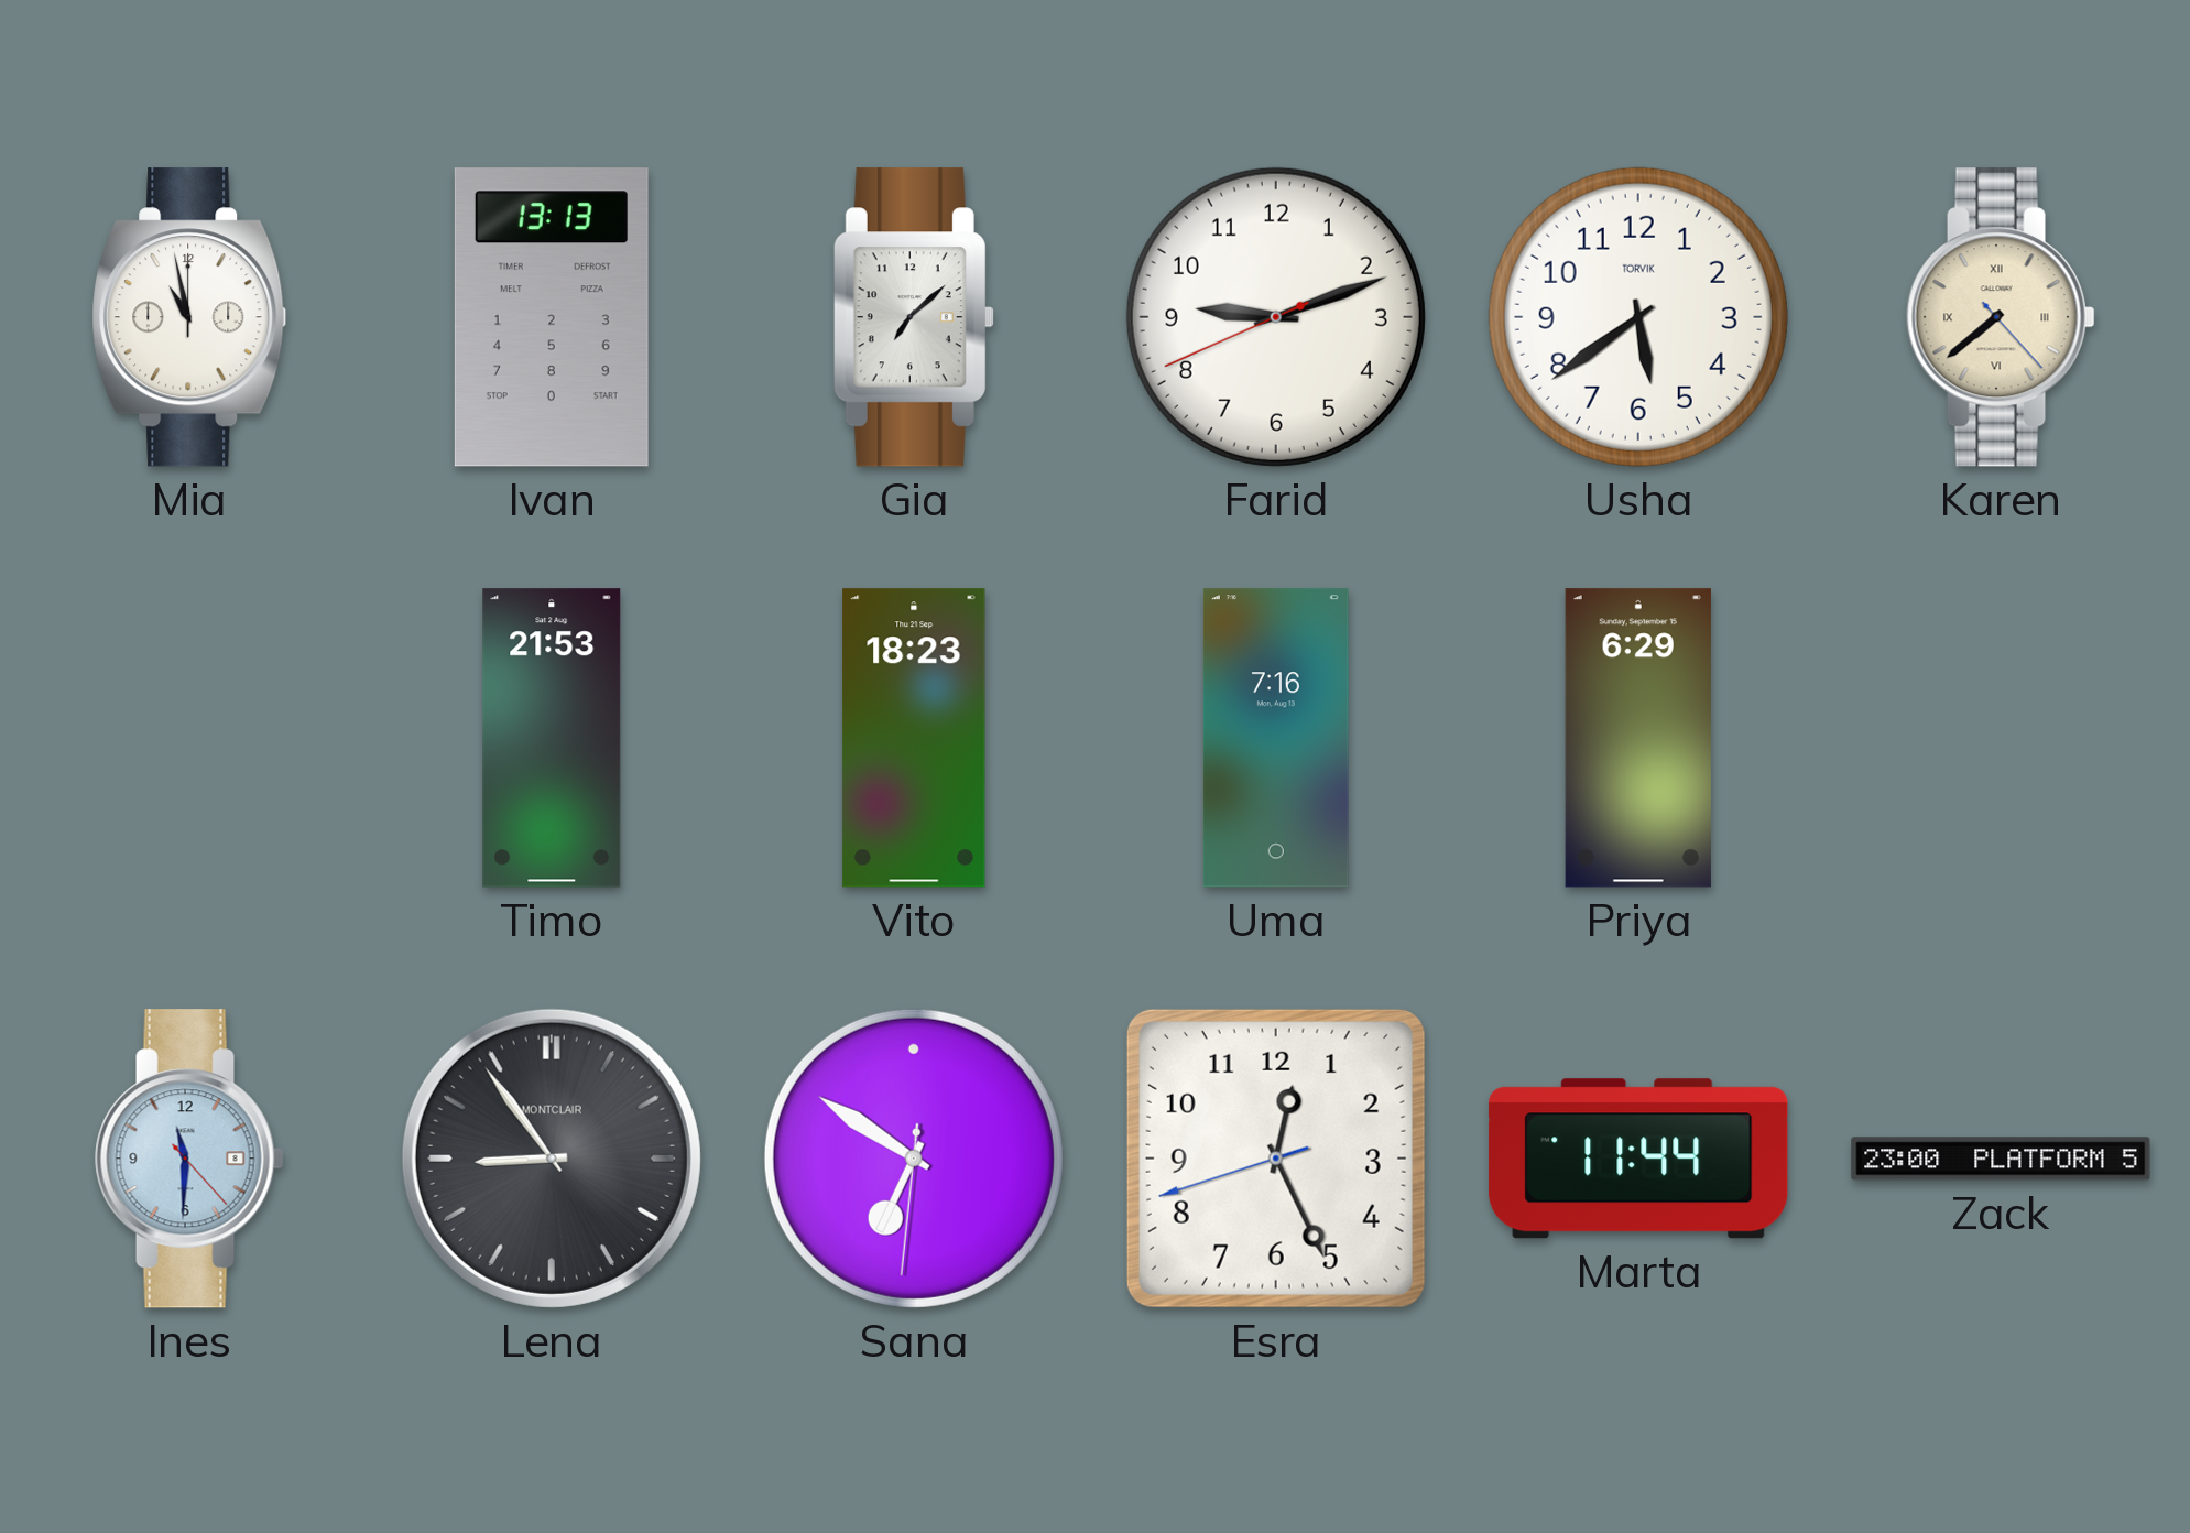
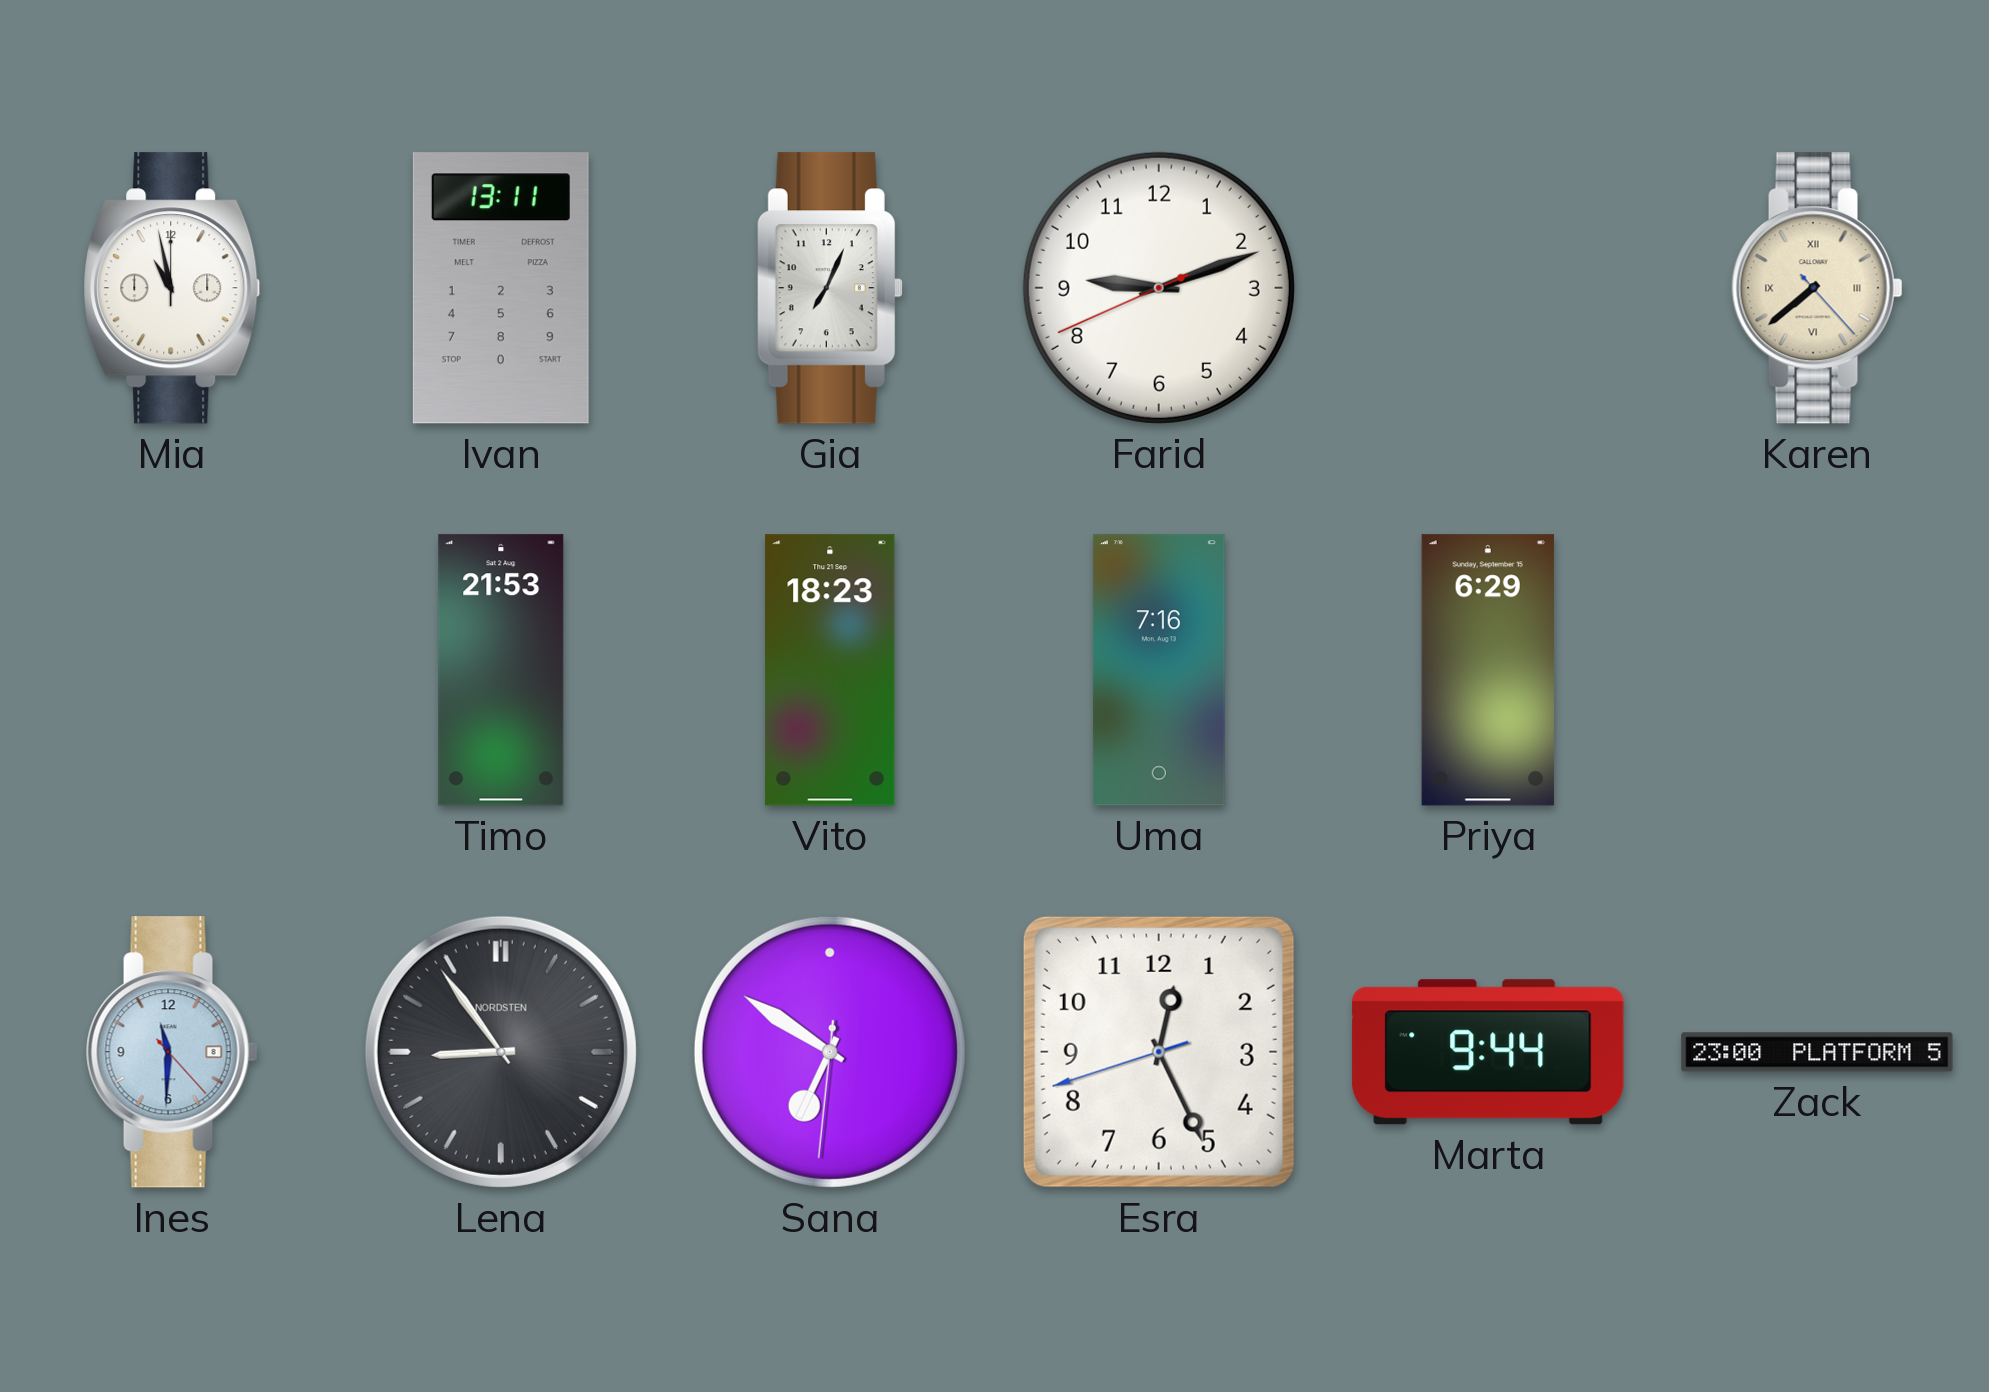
Ivan: 13:13 -> 13:11 (501, 288)
Gia: 7:08 -> 7:04 (830, 288)
Usha: 5:39 -> none (1638, 317)
Lena brand: MONTCLAIR -> NORDSTEN (501, 1052)
Marta: 11:44 -> 9:44 (1488, 1052)
